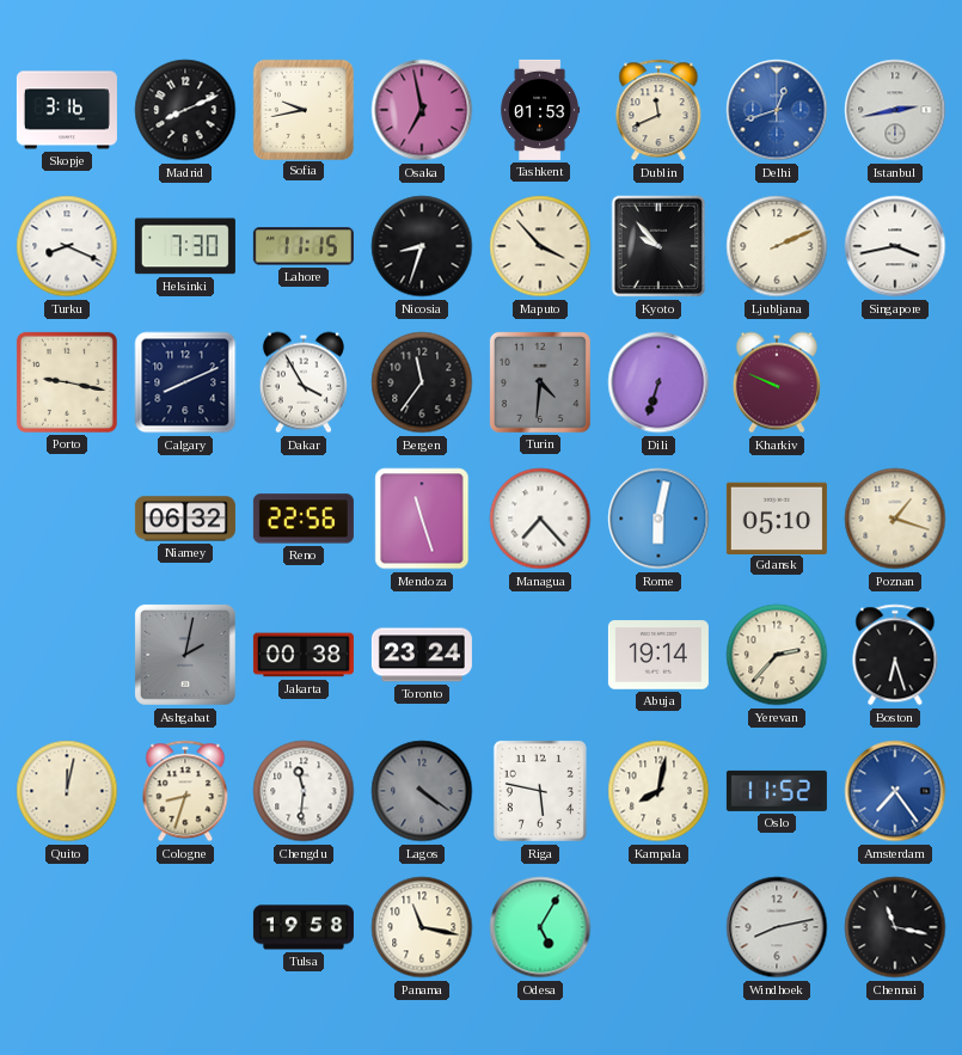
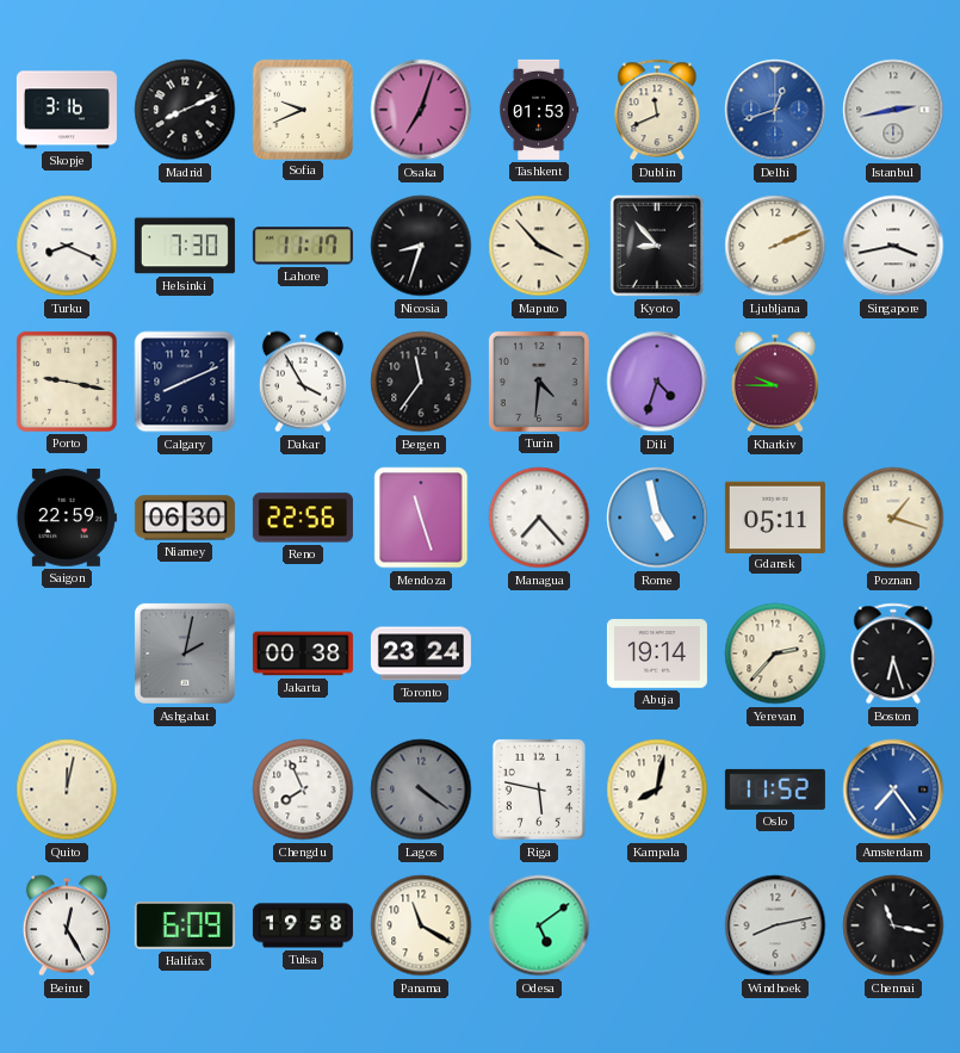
Sofia: 9:43 -> 9:41 (302, 109)
Osaka: 6:58 -> 7:03 (421, 110)
Lahore: 11:15 -> 11:17 (303, 246)
Kyoto: 9:53 -> 8:53 (657, 246)
Dili: 6:33 -> 4:33 (657, 382)
Kharkiv: 9:49 -> 9:45 (775, 382)
Saigon: none -> 22:59 (67, 519)
Niamey: 06:32 -> 06:30 (185, 518)
Rome: 6:02 -> 4:58 (657, 518)
Gdansk: 05:10 -> 05:11 (775, 516)
Cologne: 8:33 -> none (185, 791)
Chengdu: 11:31 -> 7:56 (303, 789)
Beirut: none -> 12:25 (67, 925)
Halifax: none -> 6:09 (185, 927)
Panama: 11:17 -> 11:20 (421, 925)
Odesa: 5:05 -> 5:09 (539, 925)
